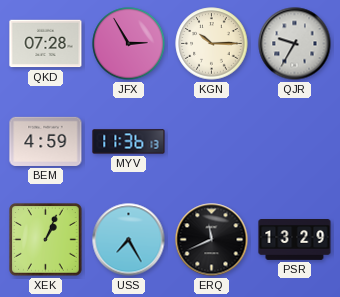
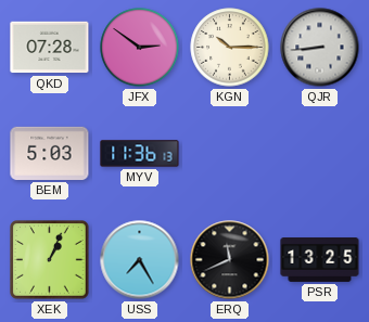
JFX: 2:55 -> 2:51 (140, 48)
QJR: 9:35 -> 8:44 (320, 48)
BEM: 4:59 -> 5:03 (50, 153)
PSR: 13:29 -> 13:25 (320, 260)
